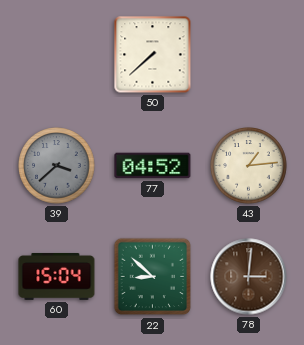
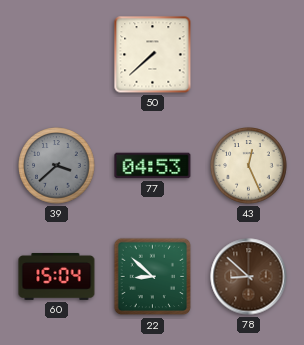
77: 04:52 -> 04:53 (153, 166)
43: 1:14 -> 12:26 (249, 166)
78: 3:01 -> 8:52 (249, 277)
